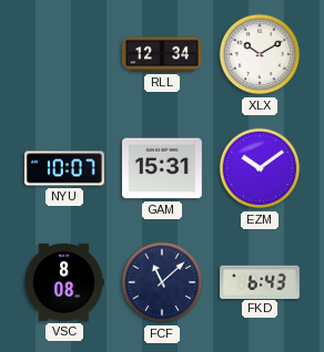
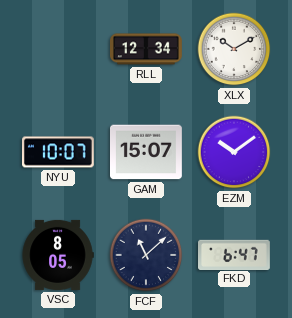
GAM: 15:31 -> 15:07 (147, 152)
VSC: 8:08 -> 8:05 (58, 255)
FKD: 6:43 -> 6:47 (235, 254)
